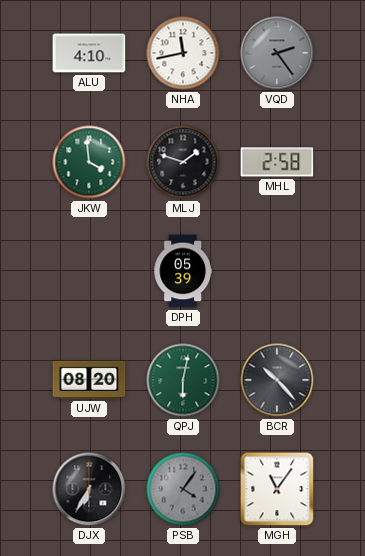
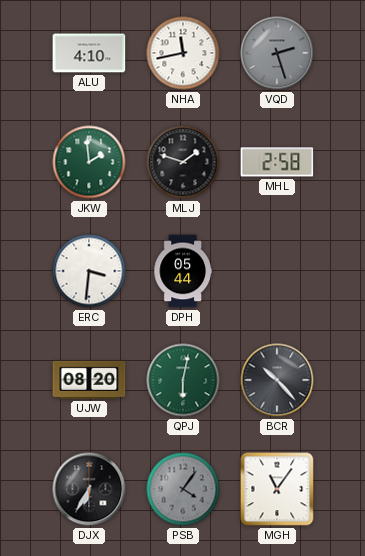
VQD: 2:24 -> 2:27 (277, 53)
JKW: 3:59 -> 1:59 (89, 162)
ERC: none -> 3:31 (89, 271)
DPH: 05:39 -> 05:44 (183, 271)
